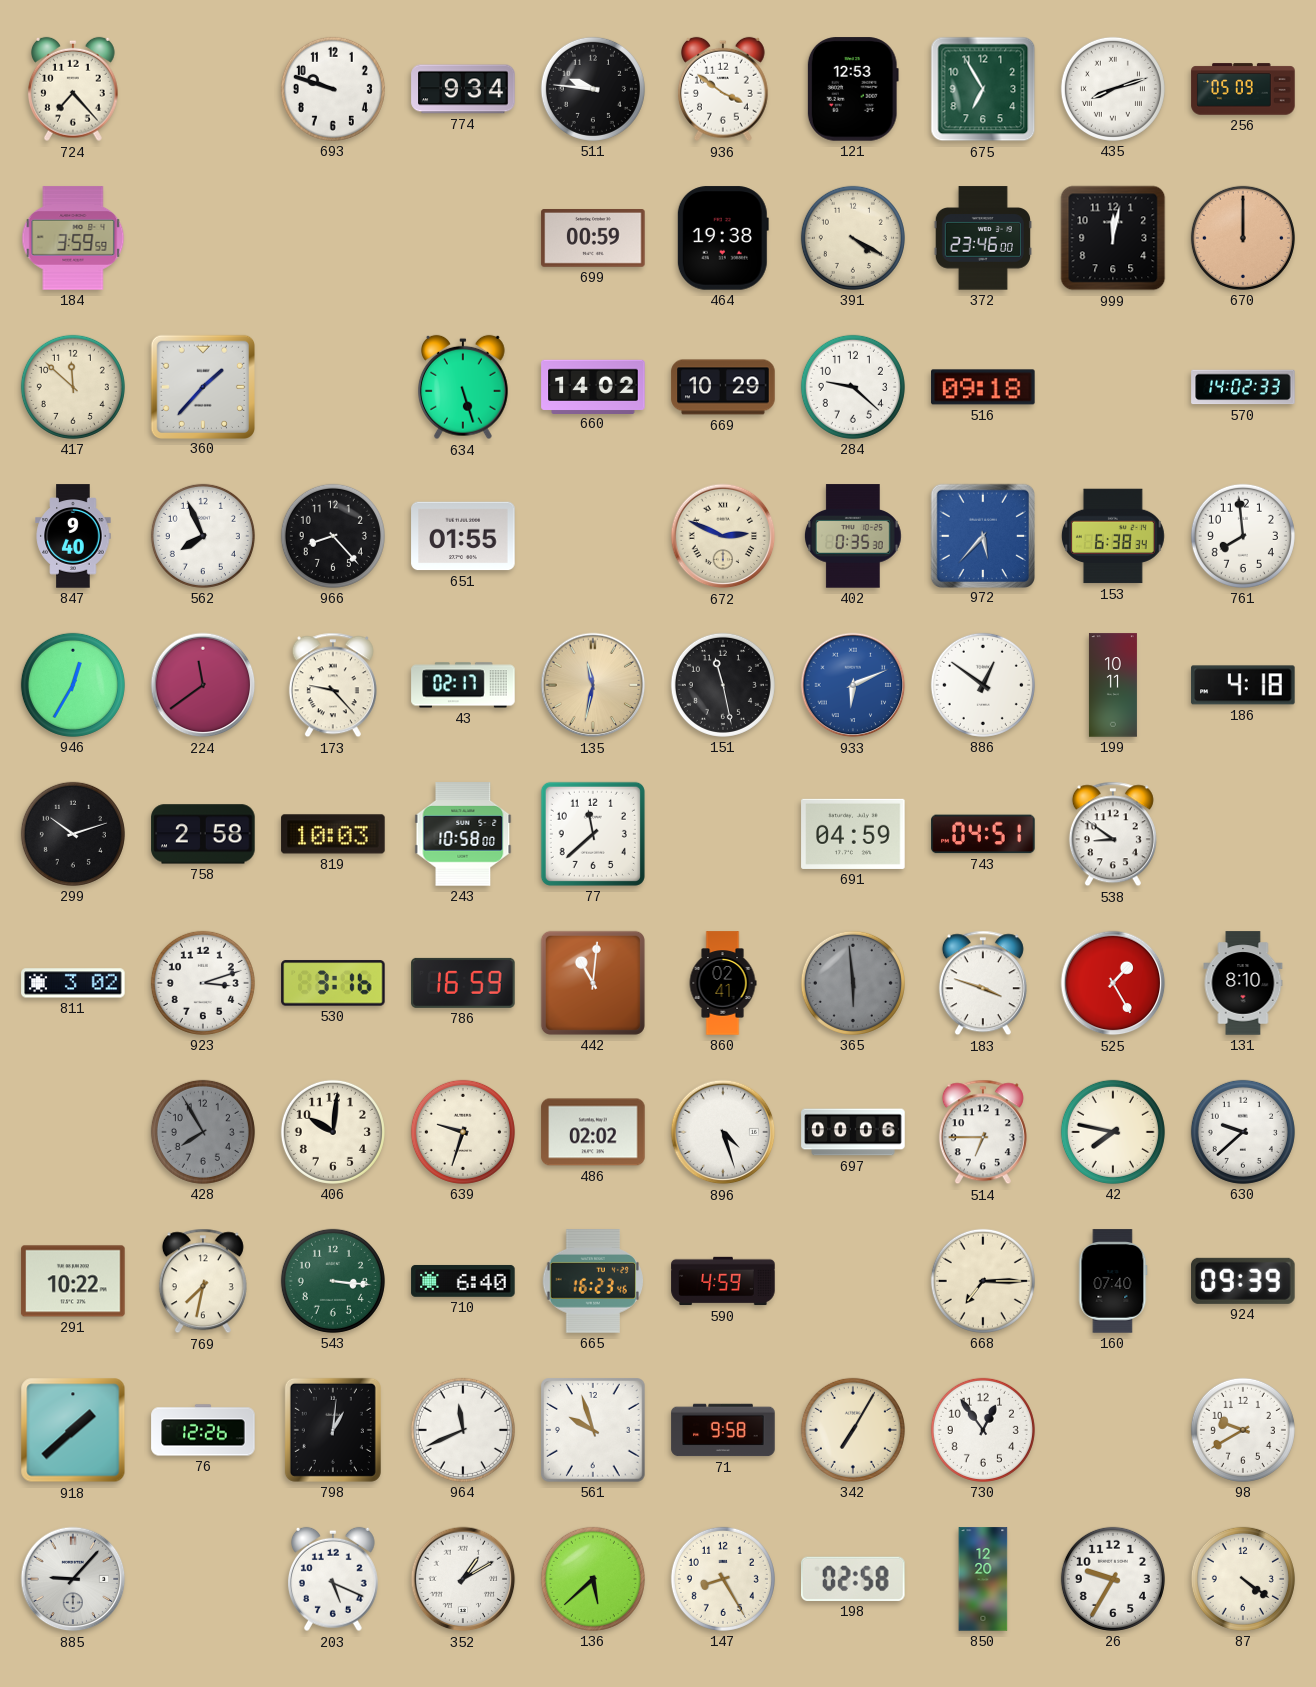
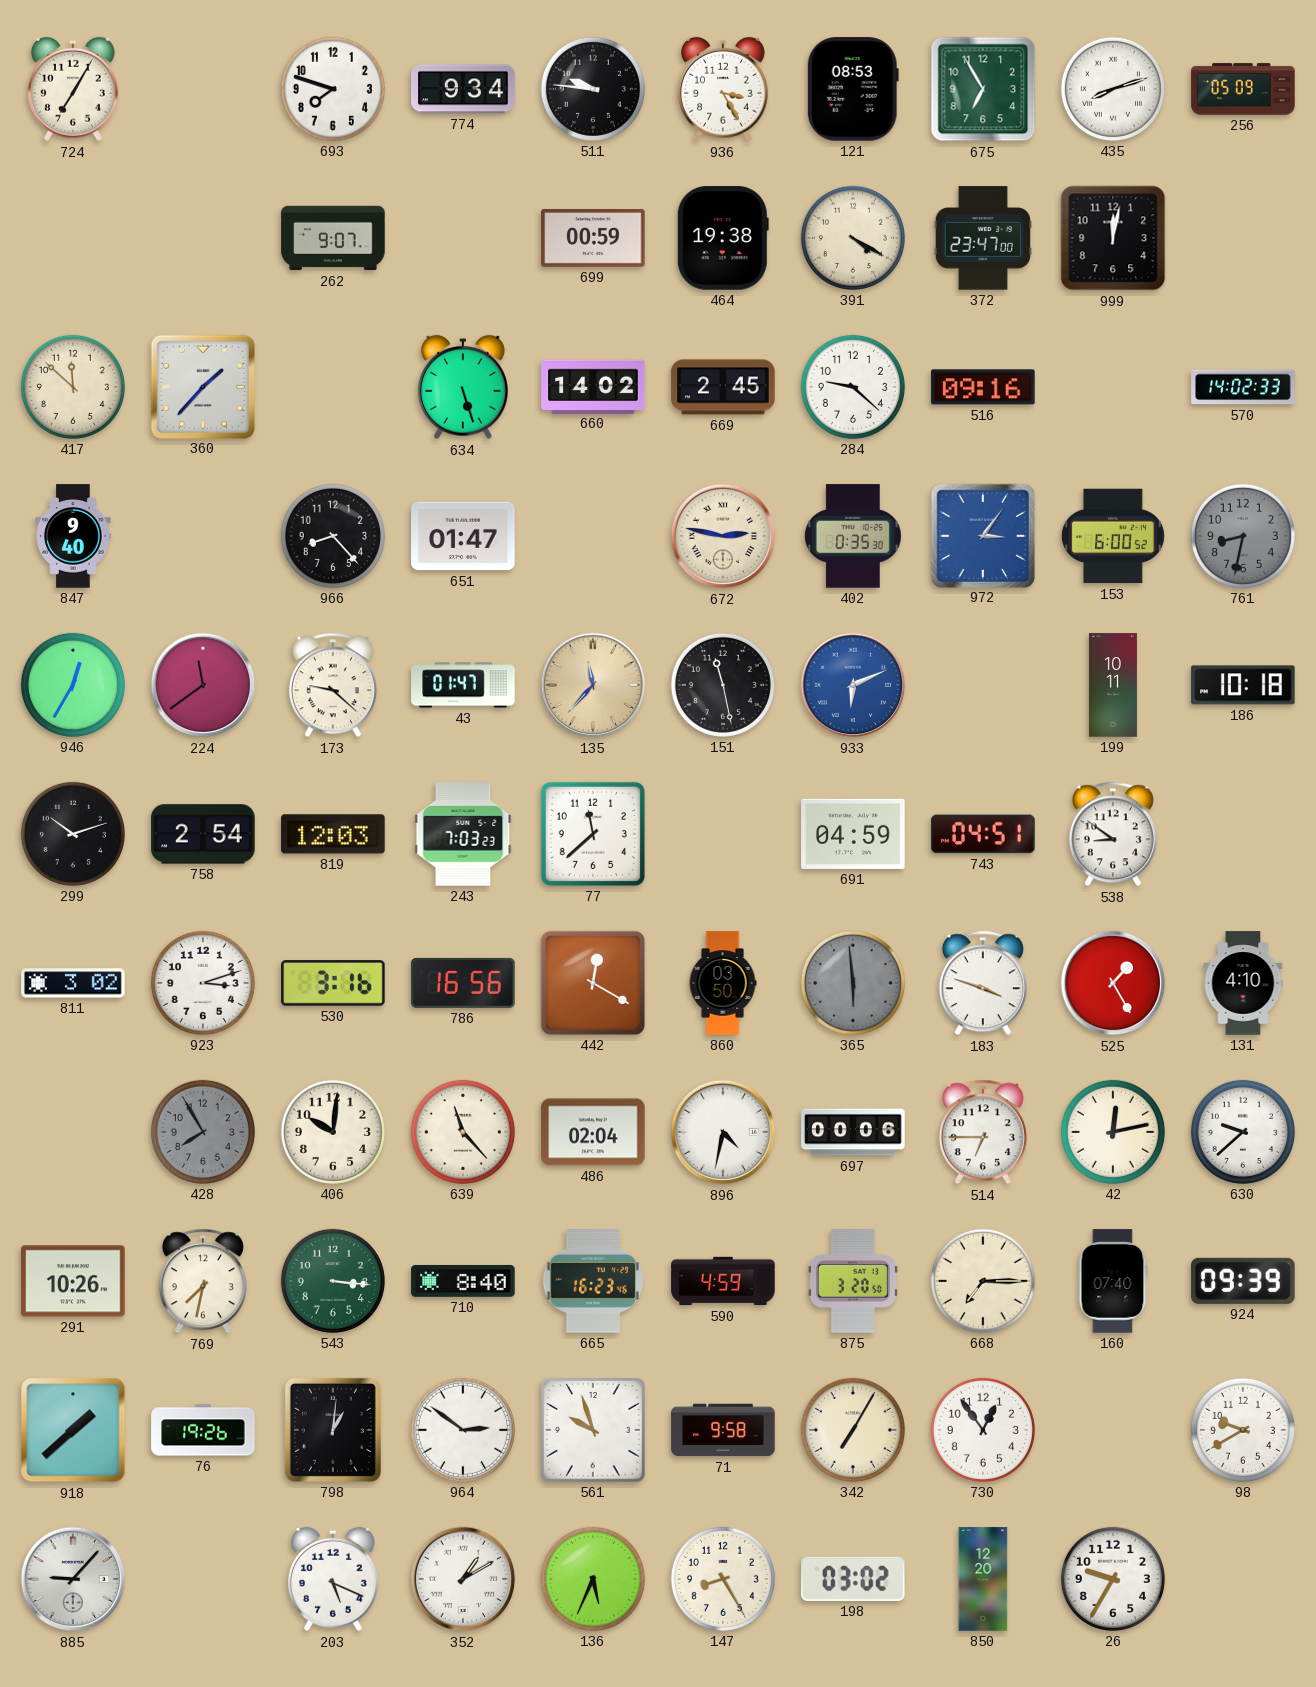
724: 7:23 -> 7:05 (73, 89)
693: 9:48 -> 7:48 (333, 89)
936: 3:51 -> 3:25 (723, 89)
121: 12:53 -> 08:53 (853, 89)
184: 3:59 -> none (73, 238)
262: none -> 9:07 (333, 238)
372: 23:46 -> 23:47 (983, 238)
670: 12:00 -> none (1243, 238)
669: 10:29 -> 2:45 (723, 387)
516: 09:18 -> 09:16 (983, 387)
562: 7:56 -> none (203, 536)
651: 01:55 -> 01:47 (463, 536)
672: 2:49 -> 2:47 (723, 536)
972: 5:37 -> 3:06 (982, 535)
153: 6:38 -> 6:00 (1113, 536)
761: 7:59 -> 8:32 (1243, 536)
761 dial: white -> grey (1243, 536)
173: 9:23 -> 9:22 (333, 685)
43: 02:17 -> 01:47 (463, 685)
135: 11:32 -> 11:37 (593, 685)
886: 12:51 -> none (983, 685)
186: 4:18 -> 10:18 (1243, 685)
758: 2:58 -> 2:54 (203, 834)
819: 10:03 -> 12:03 (333, 834)
243: 10:58 -> 7:03 (463, 834)
786: 16:59 -> 16:56 (463, 983)
442: 11:01 -> 12:20 (593, 983)
860: 02:41 -> 03:50 (723, 983)
131: 8:10 -> 4:10 (1243, 983)
639: 9:33 -> 11:23 (463, 1132)
486: 02:02 -> 02:04 (593, 1132)
896: 4:27 -> 4:32 (723, 1132)
42: 7:47 -> 12:13 (1113, 1132)
291: 10:22 -> 10:26 (73, 1281)
710: 6:40 -> 8:40 (463, 1281)
875: none -> 3:20 (853, 1281)
76: 12:26 -> 19:26 (203, 1430)
964: 11:41 -> 2:51 (463, 1430)
136: 5:38 -> 5:34 (593, 1579)
198: 02:58 -> 03:02 (854, 1579)
87: 4:21 -> none (1243, 1579)
